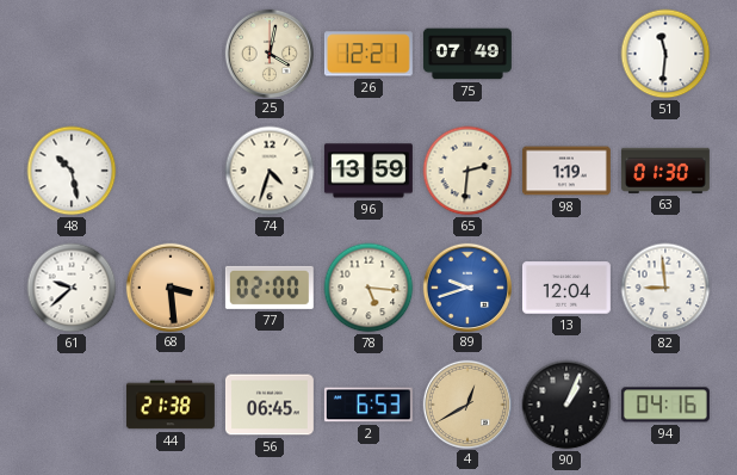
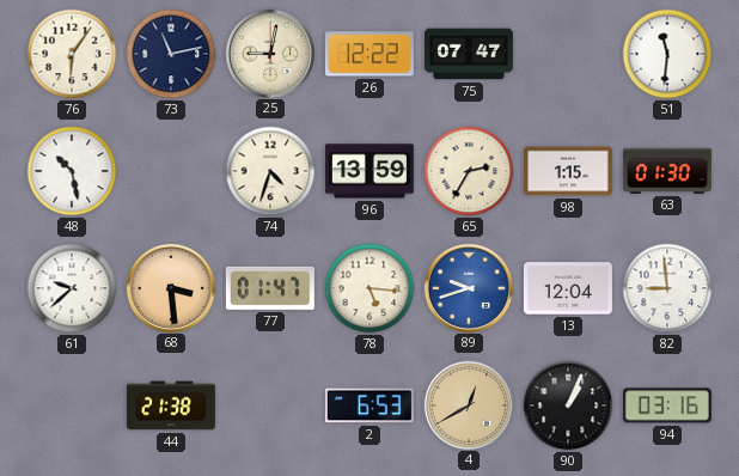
76: none -> 6:06 (72, 54)
73: none -> 11:13 (171, 54)
25: 4:02 -> 9:02 (269, 53)
26: 12:21 -> 12:22 (369, 54)
75: 07:49 -> 07:47 (469, 54)
65: 2:31 -> 2:35 (469, 171)
98: 1:19 -> 1:15 (568, 171)
77: 02:00 -> 01:47 (270, 288)
56: 06:45 -> none (270, 405)
94: 04:16 -> 03:16 (667, 405)
